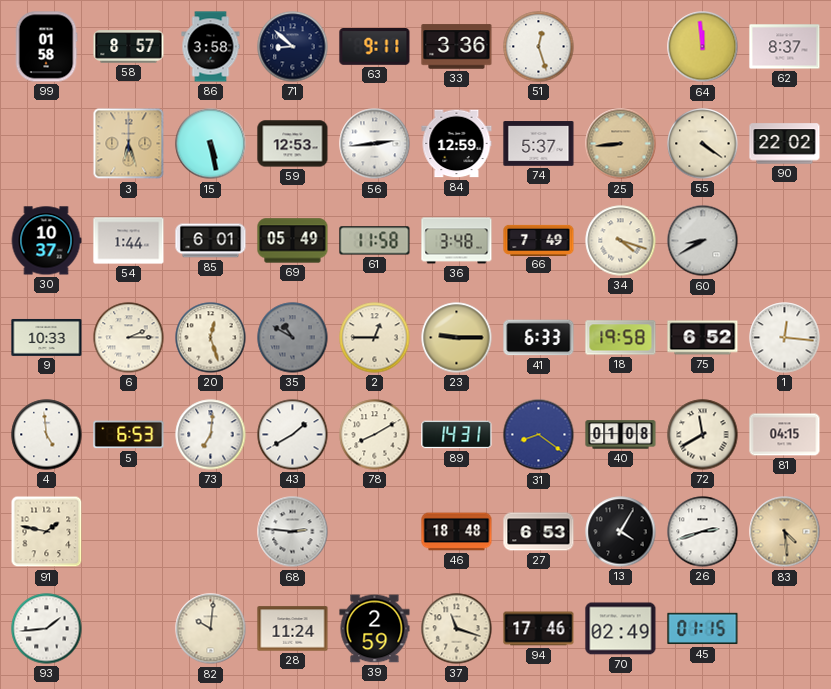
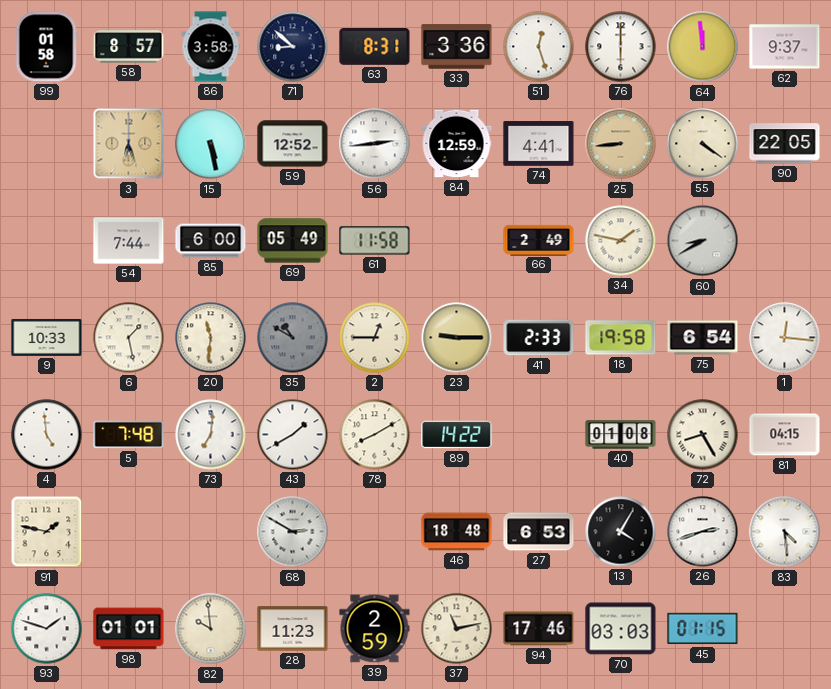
63: 9:11 -> 8:31 (375, 47)
76: none -> 6:00 (621, 47)
62: 8:37 -> 9:37 (785, 47)
59: 12:53 -> 12:52 (293, 144)
74: 5:37 -> 4:41 (539, 144)
90: 22:02 -> 22:05 (785, 144)
30: 10:37 -> none (46, 241)
54: 1:44 -> 7:44 (129, 241)
85: 6:01 -> 6:00 (211, 241)
36: 3:48 -> none (457, 241)
66: 7:49 -> 2:49 (539, 240)
34: 4:18 -> 1:47 (621, 241)
6: 2:15 -> 1:28 (129, 338)
20: 12:27 -> 11:31 (211, 338)
41: 6:33 -> 2:33 (539, 338)
75: 6:52 -> 6:54 (703, 338)
5: 6:53 -> 7:48 (129, 435)
89: 14:31 -> 14:22 (457, 435)
31: 8:21 -> none (539, 435)
72: 11:40 -> 8:25 (703, 435)
68: 2:46 -> 2:50 (293, 532)
83 dial: champagne -> white (785, 532)
93: 1:44 -> 1:48 (47, 629)
98: none -> 01:01 (129, 629)
82: 10:01 -> 9:59 (211, 629)
28: 11:24 -> 11:23 (293, 629)
37: 11:18 -> 11:13 (457, 629)
70: 02:49 -> 03:03 (621, 629)
